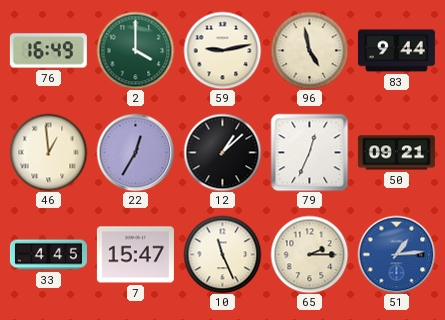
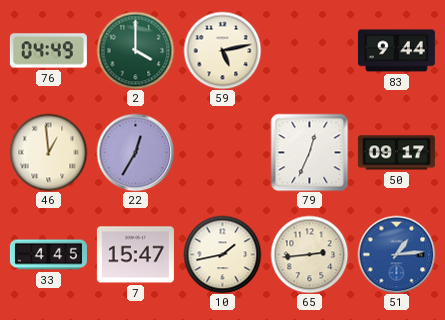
76: 16:49 -> 04:49 (48, 51)
59: 9:13 -> 5:13 (222, 50)
96: 4:58 -> none (309, 50)
12: 1:08 -> none (222, 152)
50: 09:21 -> 09:17 (396, 153)
10: 11:26 -> 1:43 (222, 254)
65: 2:15 -> 2:44 (309, 254)
